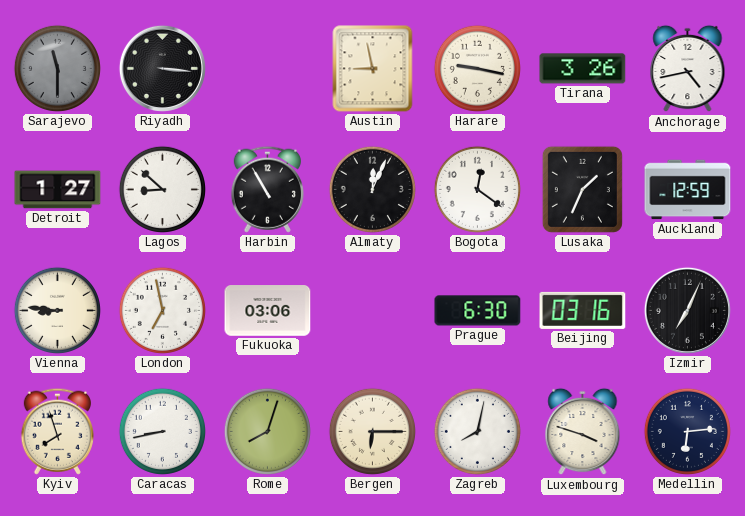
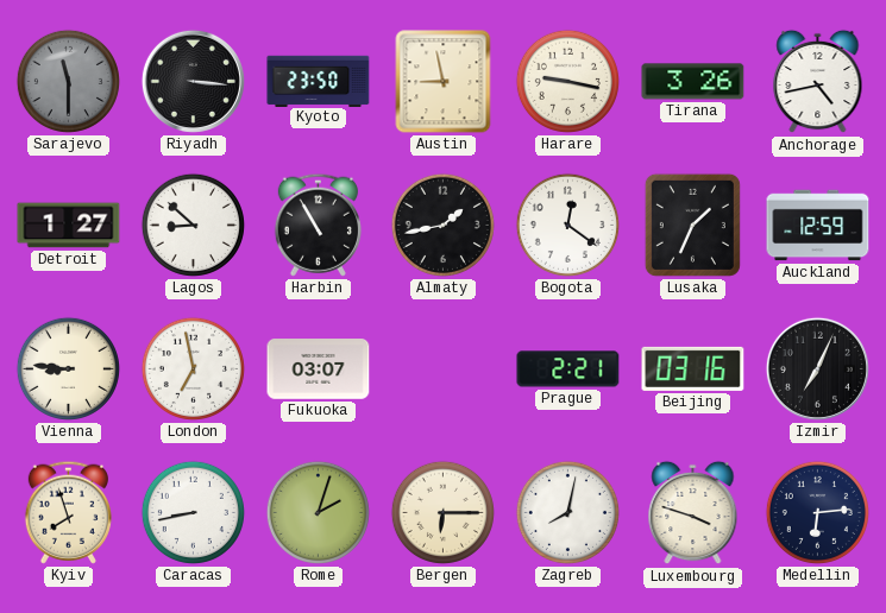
Kyoto: none -> 23:50 (319, 81)
Almaty: 12:04 -> 1:43 (442, 225)
Fukuoka: 03:06 -> 03:07 (319, 369)
Prague: 6:30 -> 2:21 (568, 369)
Rome: 8:03 -> 2:03 (318, 512)
